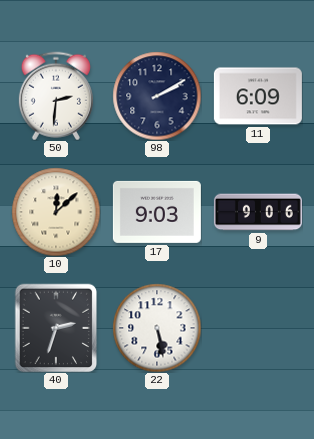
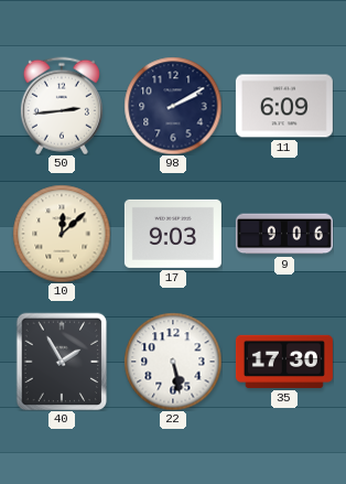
50: 2:31 -> 2:44 (62, 106)
40: 2:33 -> 1:55 (62, 362)
35: none -> 17:30 (284, 362)
